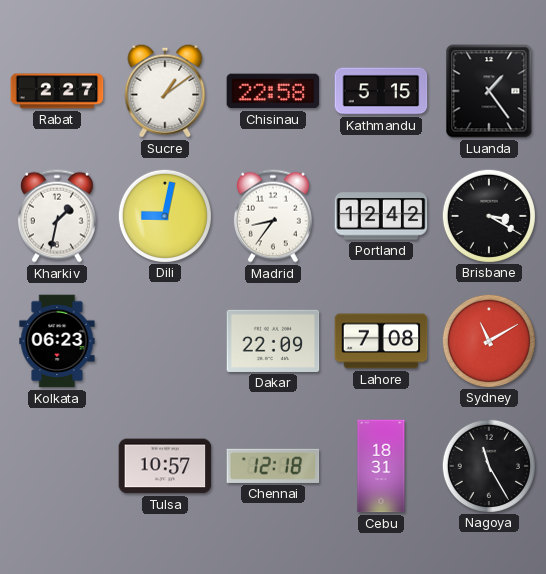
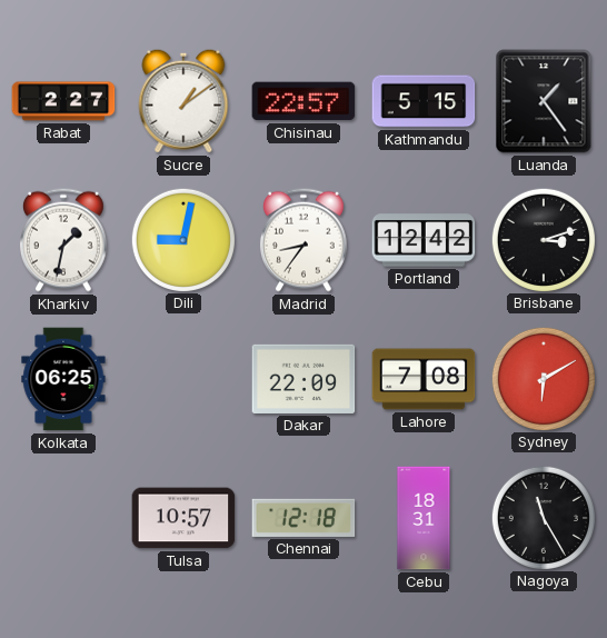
Chisinau: 22:58 -> 22:57 (303, 101)
Brisbane: 3:20 -> 3:12 (543, 239)
Kolkata: 06:23 -> 06:25 (63, 379)
Sydney: 11:10 -> 6:10 (543, 378)
